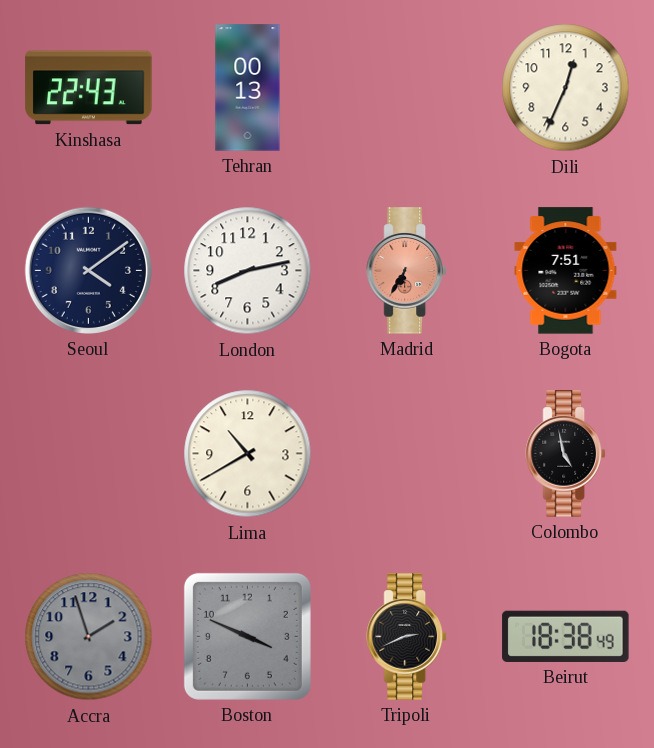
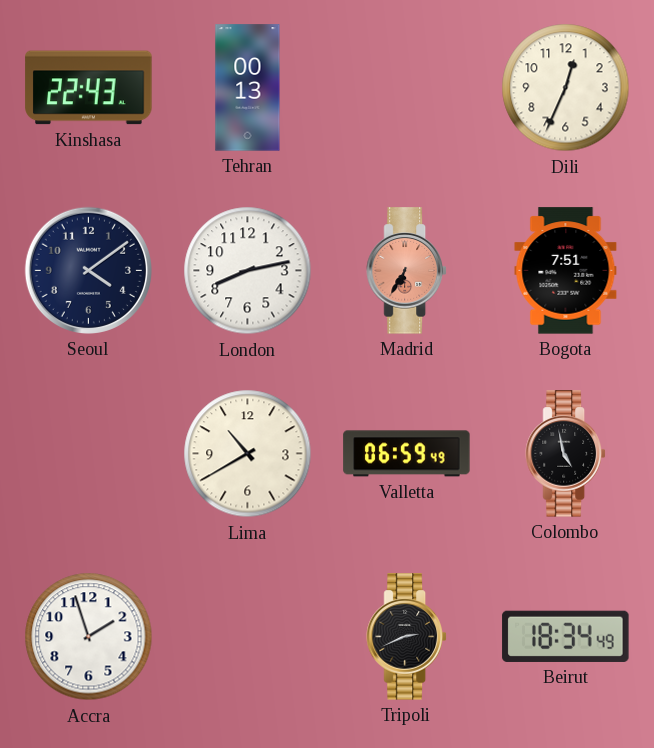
Valletta: none -> 06:59 (407, 454)
Accra dial: grey -> white (89, 637)
Boston: 3:49 -> none (247, 636)
Beirut: 18:38 -> 18:34 (566, 636)
